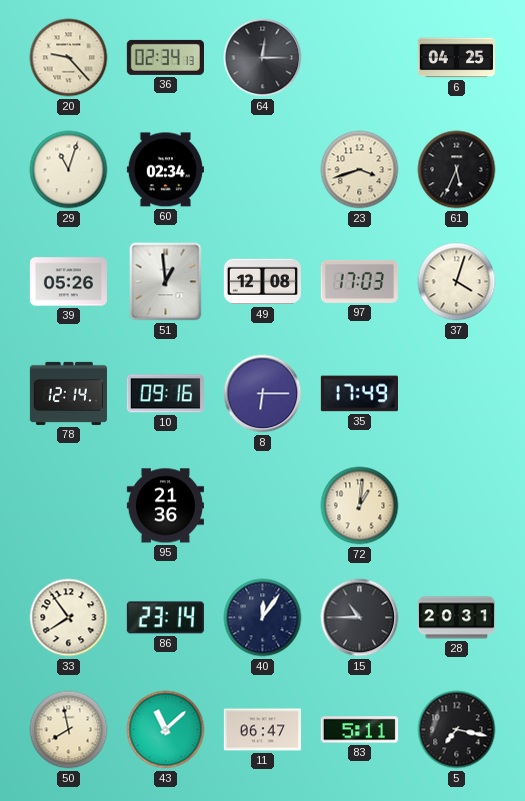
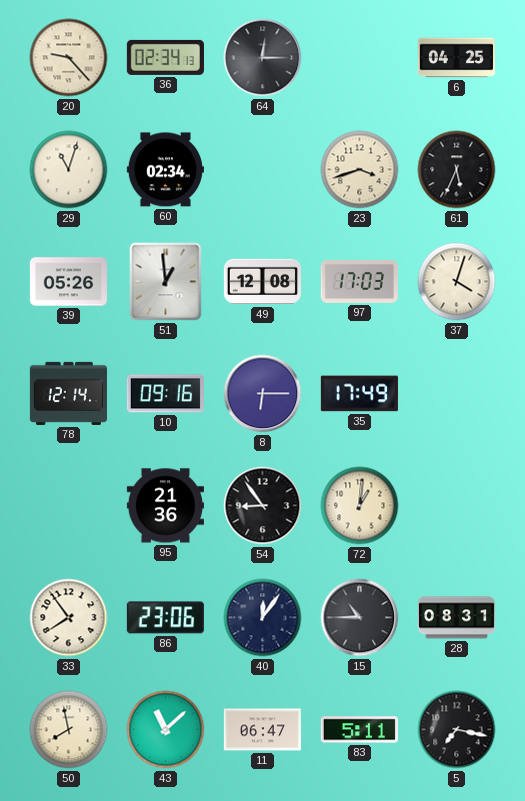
54: none -> 8:54 (263, 506)
86: 23:14 -> 23:06 (165, 618)
28: 20:31 -> 08:31 (456, 618)
